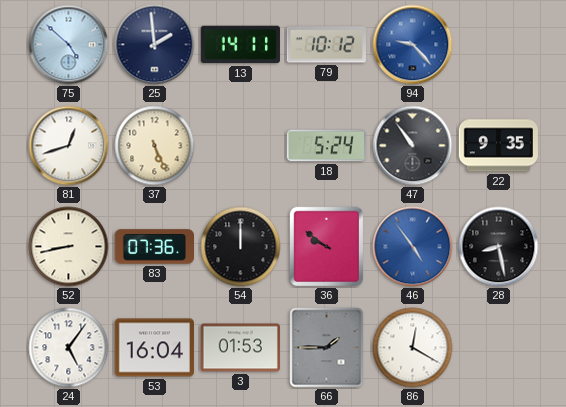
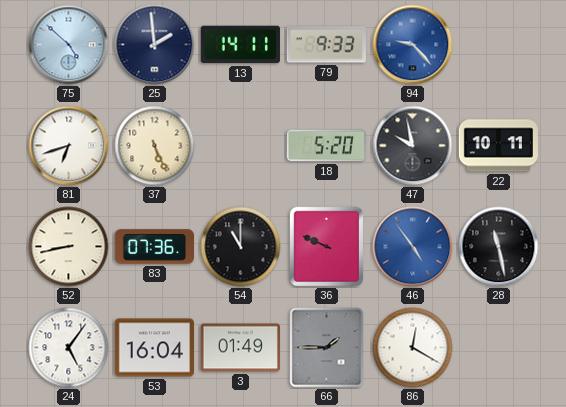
79: 10:12 -> 9:33 (326, 45)
81: 12:42 -> 6:42 (69, 146)
18: 5:24 -> 5:20 (326, 146)
47: 10:54 -> 9:58 (413, 146)
22: 9:35 -> 10:11 (498, 146)
54: 12:00 -> 11:00 (241, 247)
36: 9:51 -> 9:49 (327, 247)
28: 8:28 -> 11:28 (499, 247)
3: 01:53 -> 01:49 (240, 348)
